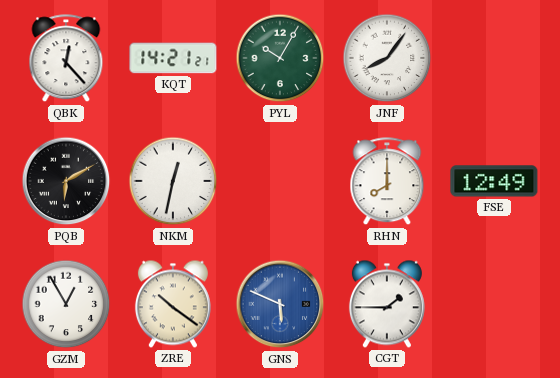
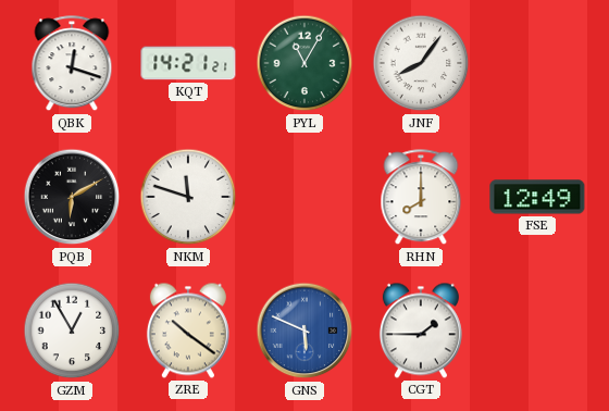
QBK: 12:23 -> 12:18 (72, 64)
PYL: 10:05 -> 11:05 (304, 63)
NKM: 12:32 -> 11:48 (188, 197)
